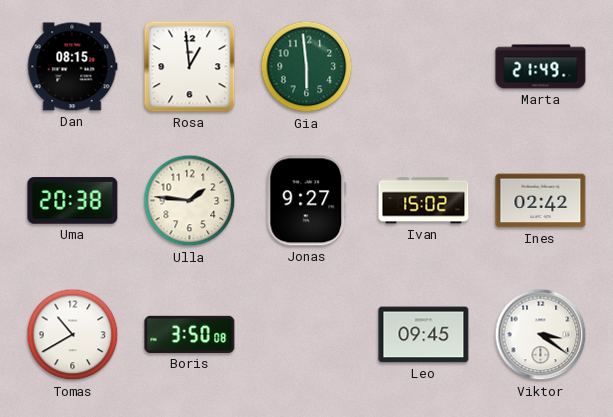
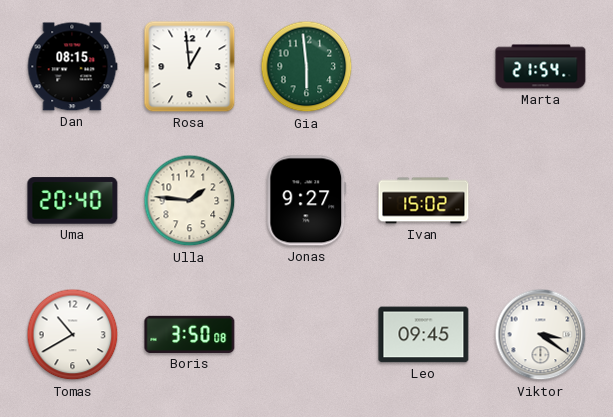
Marta: 21:49 -> 21:54 (541, 67)
Uma: 20:38 -> 20:40 (73, 201)
Ines: 02:42 -> none (541, 201)
